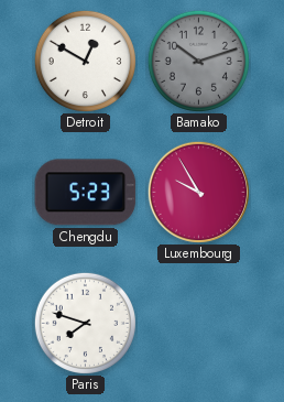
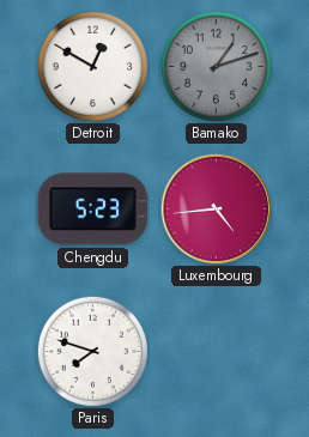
Bamako: 10:12 -> 1:12 (216, 66)
Luxembourg: 9:55 -> 4:44 (216, 208)
